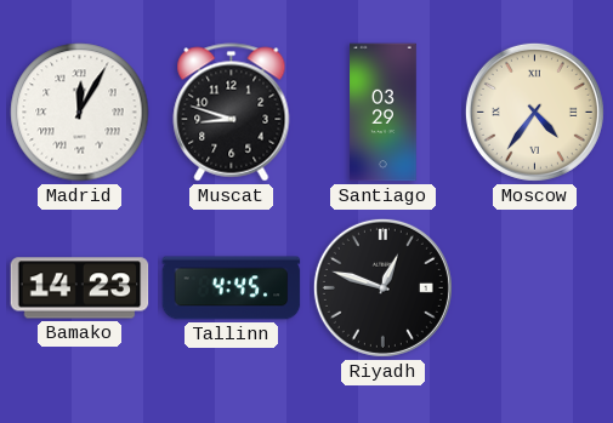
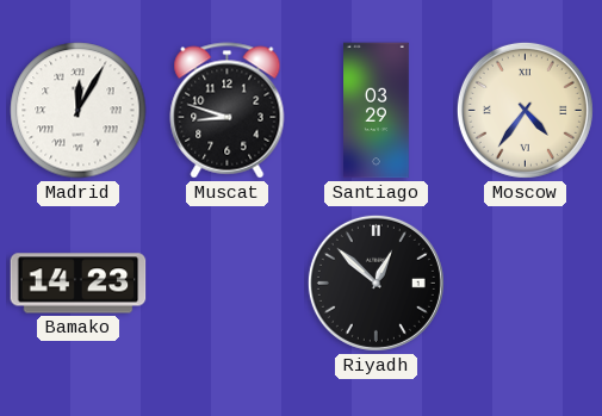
Tallinn: 4:45 -> none (232, 288)
Riyadh: 12:48 -> 12:52 (376, 282)
